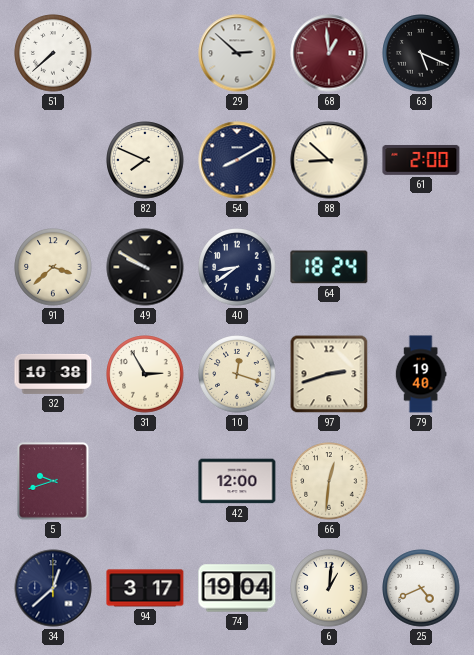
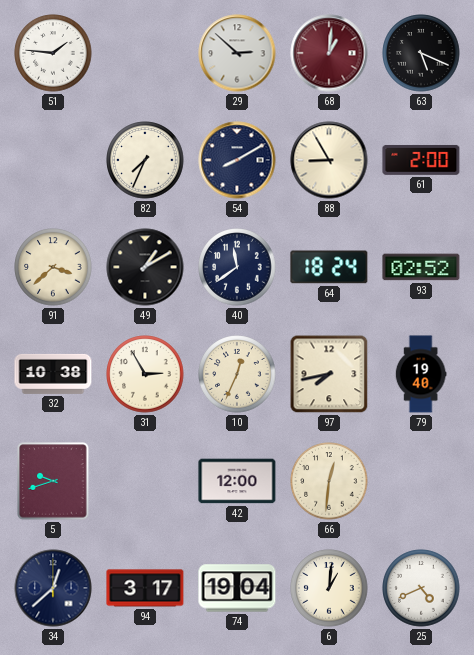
51: 7:38 -> 1:46 (53, 53)
68: 12:59 -> 1:01 (329, 53)
82: 7:49 -> 7:34 (145, 160)
88: 8:52 -> 8:55 (329, 160)
49: 9:50 -> 1:10 (145, 267)
40: 8:39 -> 11:39 (237, 267)
93: none -> 02:52 (421, 267)
10: 12:18 -> 12:34 (237, 374)
97: 2:42 -> 7:43 (329, 374)
